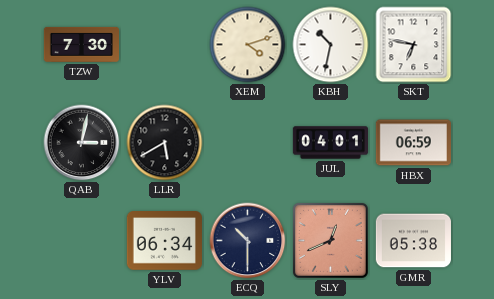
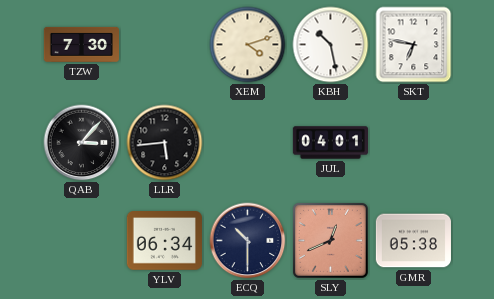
KBH: 10:32 -> 10:28 (331, 45)
QAB: 3:02 -> 3:07 (82, 143)
LLR: 5:40 -> 5:44 (165, 143)
HBX: 06:59 -> none (413, 143)
